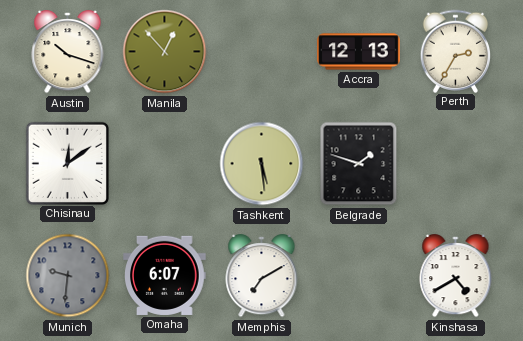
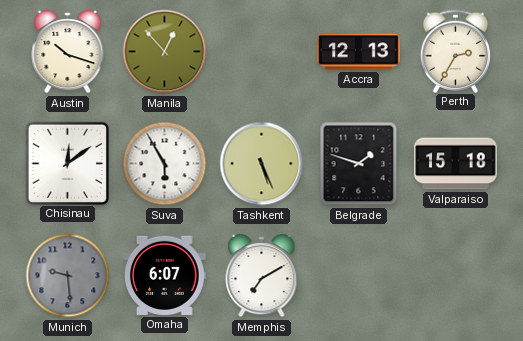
Suva: none -> 5:55 (165, 164)
Tashkent: 5:29 -> 5:26 (262, 164)
Valparaiso: none -> 15:18 (456, 164)
Munich: 9:31 -> 9:29 (68, 276)
Kinshasa: 4:40 -> none (456, 277)
